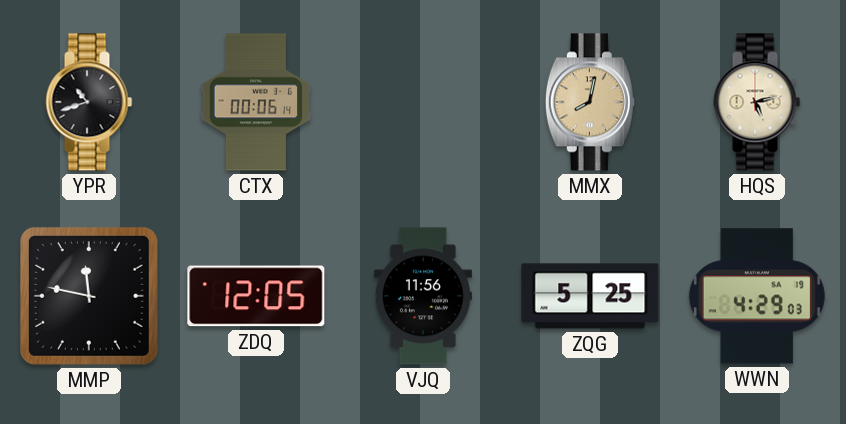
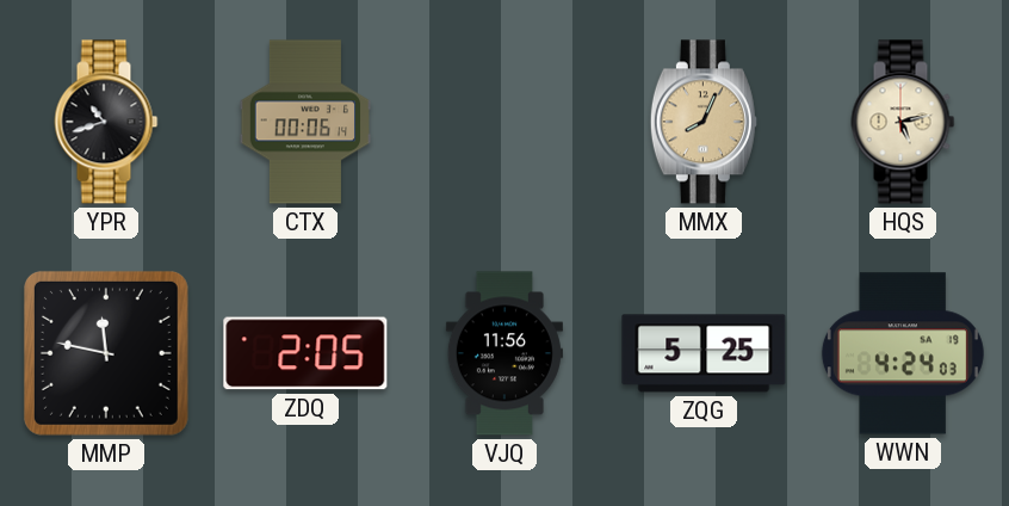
MMX: 8:02 -> 8:04 (704, 122)
ZDQ: 12:05 -> 2:05 (305, 353)
WWN: 4:29 -> 4:24 (903, 353)
